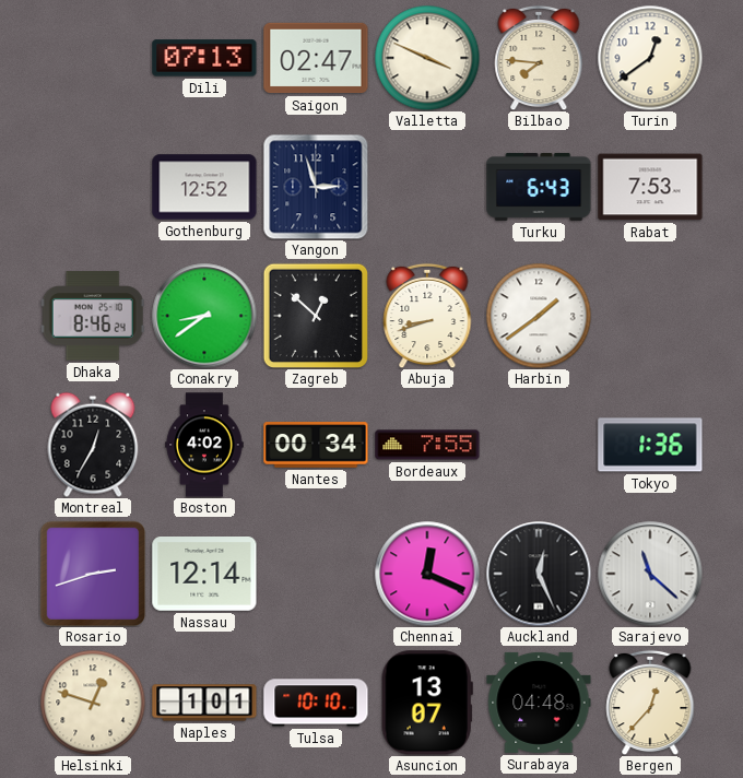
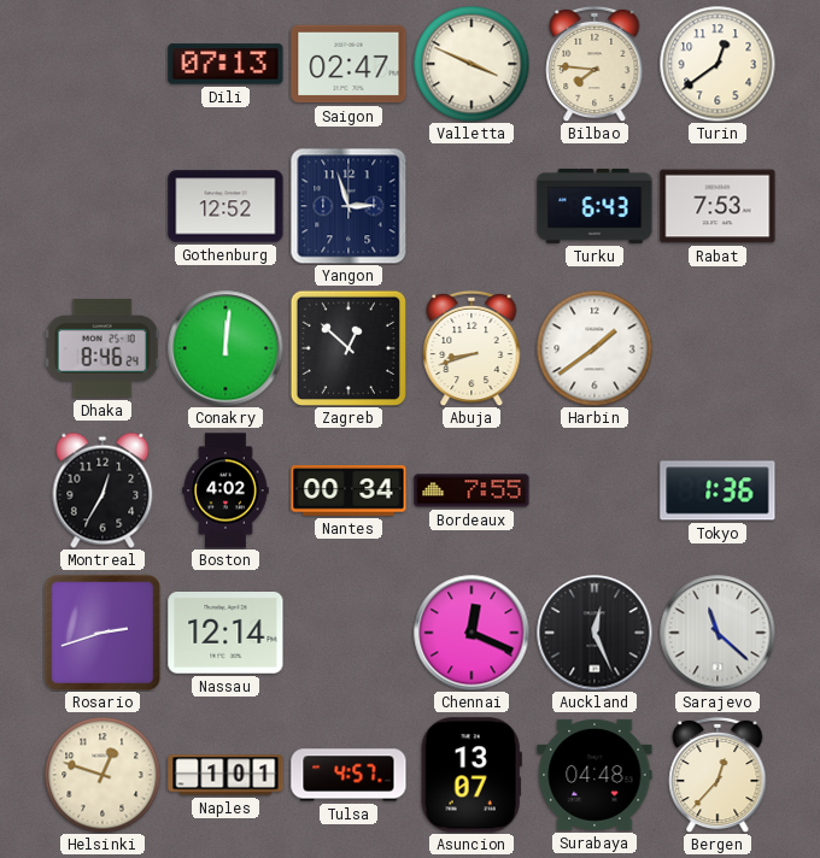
Conakry: 8:39 -> 12:01 (225, 348)
Tulsa: 10:10 -> 4:57 (348, 775)
